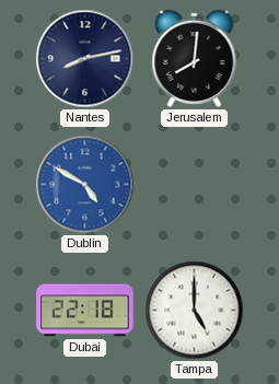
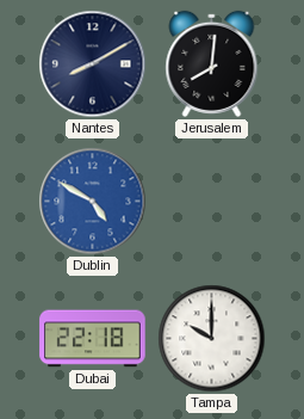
Nantes: 8:13 -> 8:10 (93, 64)
Tampa: 5:00 -> 10:00 (212, 339)
